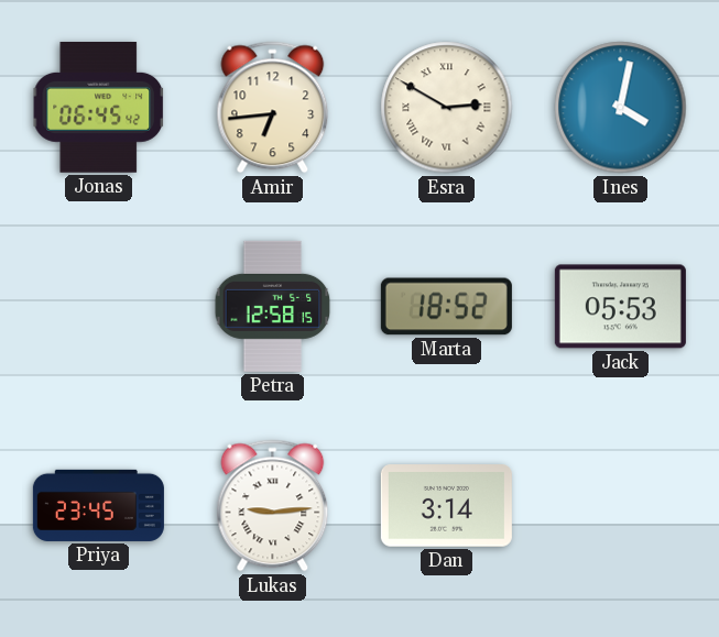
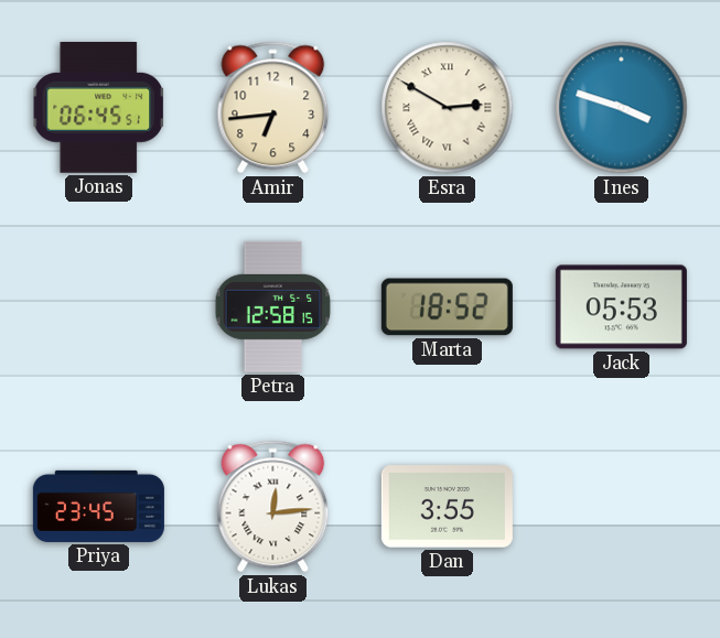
Jonas: 06:45:42 -> 06:45:51 (98, 108)
Ines: 4:02 -> 3:48 (622, 108)
Lukas: 9:14 -> 12:14 (273, 507)
Dan: 3:14 -> 3:55 (447, 507)
